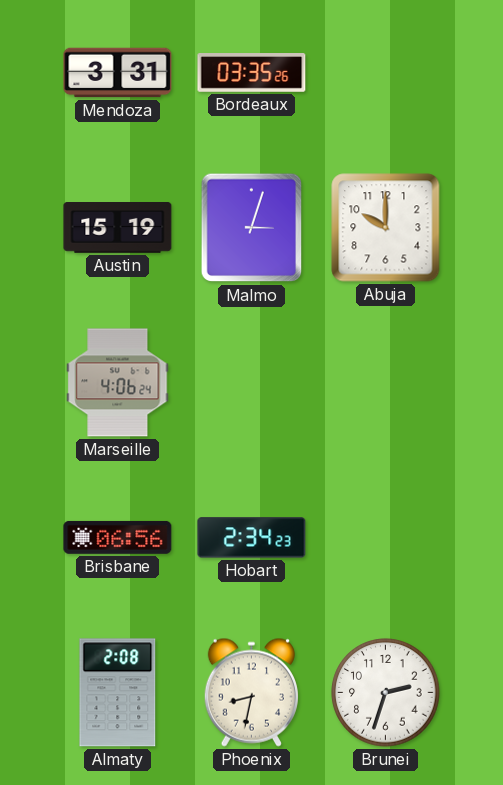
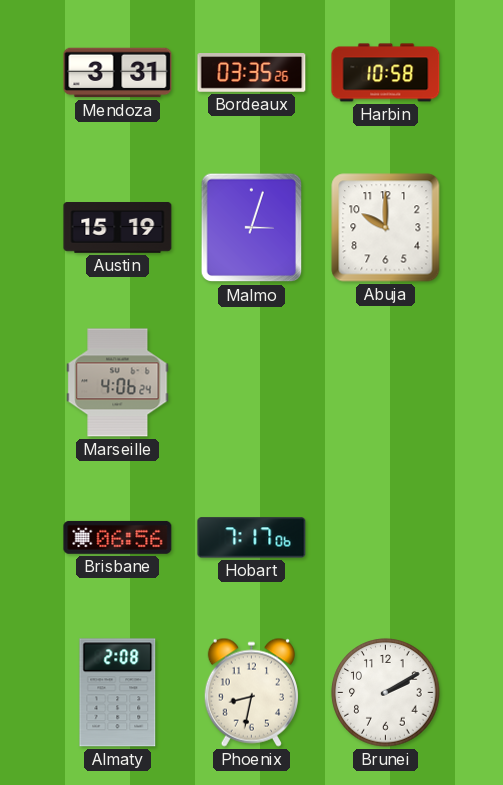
Harbin: none -> 10:58 (386, 73)
Hobart: 2:34 -> 7:17 (252, 538)
Brunei: 2:33 -> 2:10 (386, 693)
